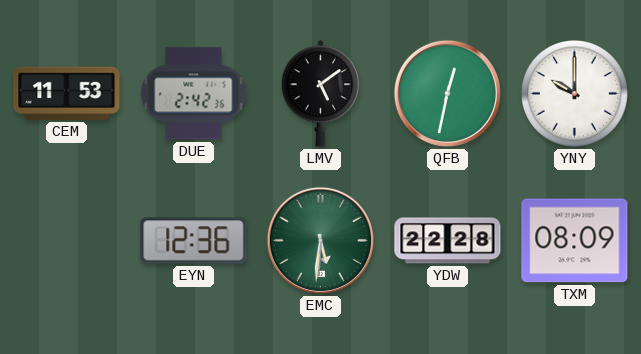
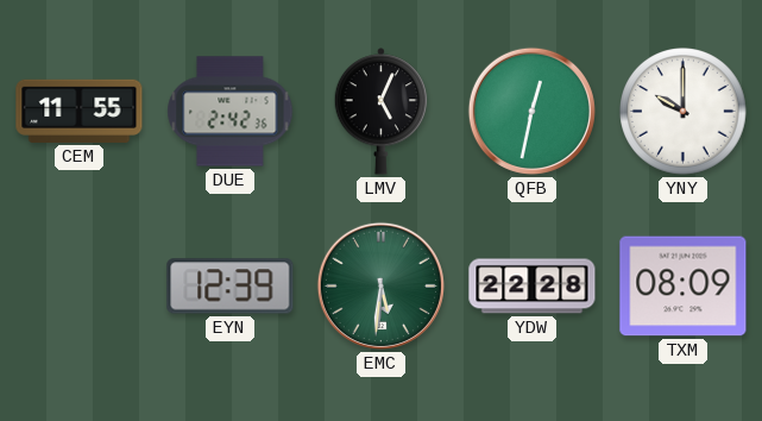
CEM: 11:53 -> 11:55 (80, 111)
LMV: 5:09 -> 5:04 (382, 112)
EYN: 12:36 -> 12:39 (231, 287)
